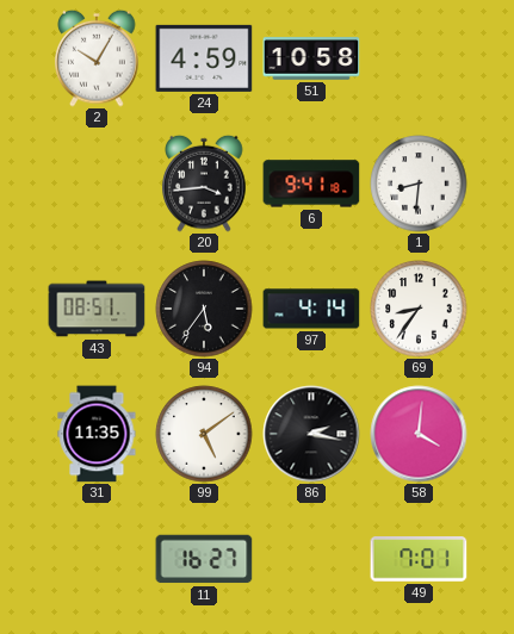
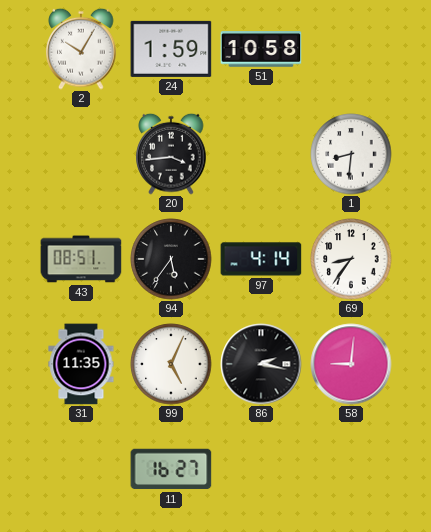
24: 4:59 -> 1:59 (171, 49)
6: 9:41 -> none (311, 184)
99: 5:09 -> 5:04 (171, 364)
58: 4:01 -> 9:01 (351, 364)
49: 7:01 -> none (419, 559)
